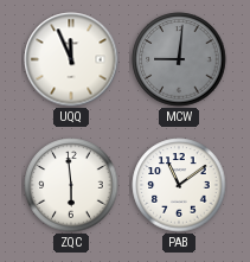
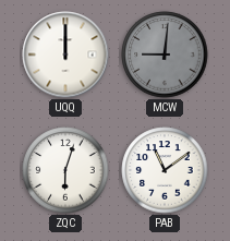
UQQ: 11:56 -> 12:00 (65, 55)
ZQC: 5:59 -> 6:03 (65, 170)
